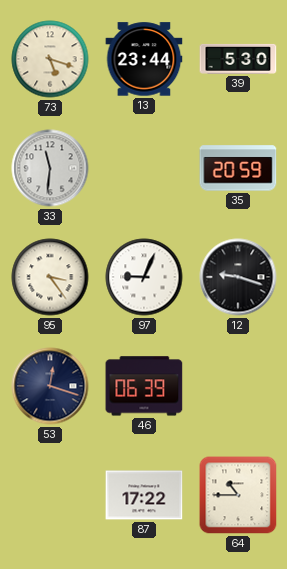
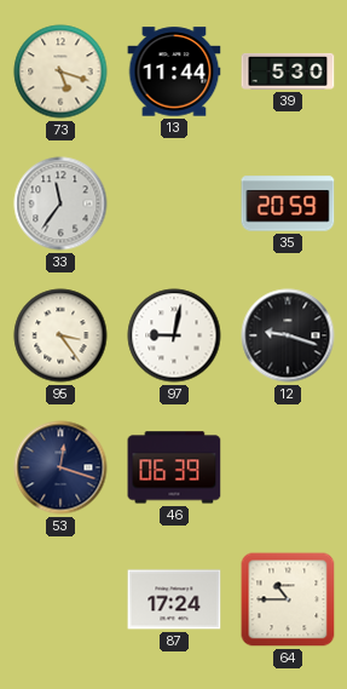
13: 23:44 -> 11:44 (174, 71)
33: 11:31 -> 11:36 (60, 203)
97: 9:04 -> 9:02 (174, 335)
87: 17:22 -> 17:24 (174, 599)
